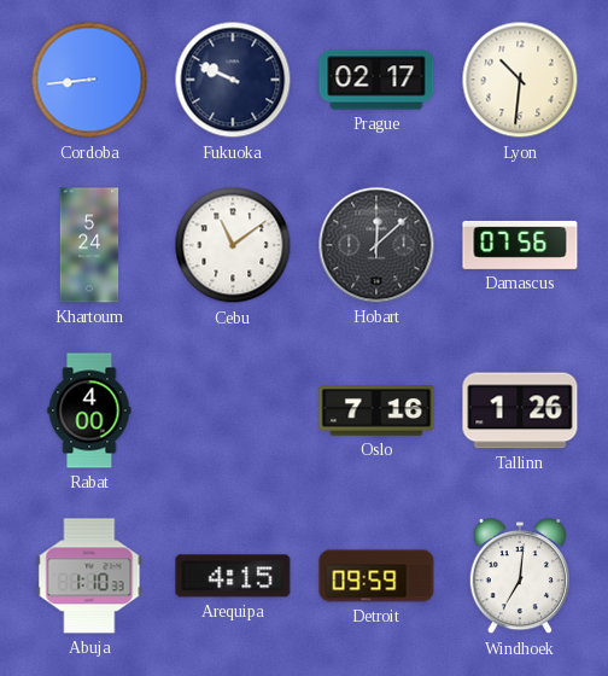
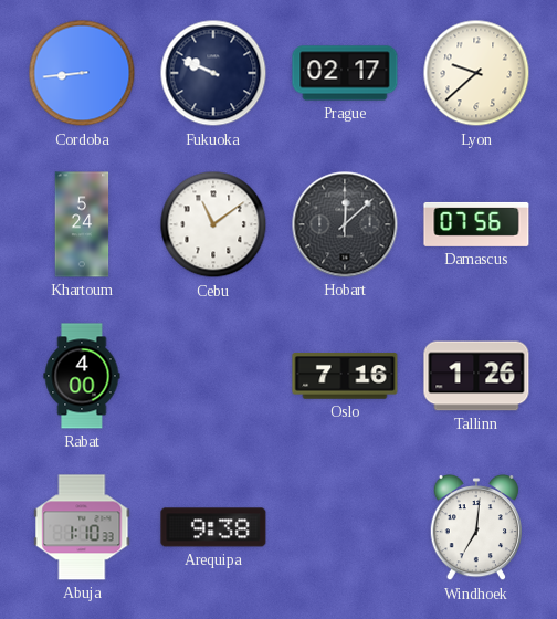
Lyon: 10:31 -> 9:38 (476, 73)
Arequipa: 4:15 -> 9:38 (213, 527)
Detroit: 09:59 -> none (376, 576)
